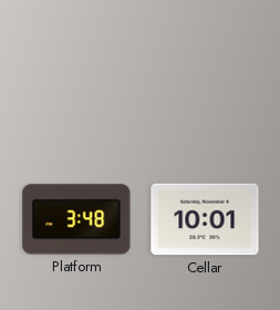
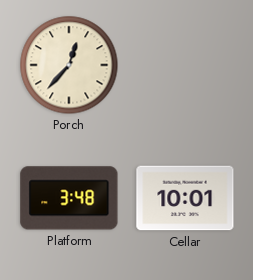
Porch: none -> 12:37 (69, 65)
